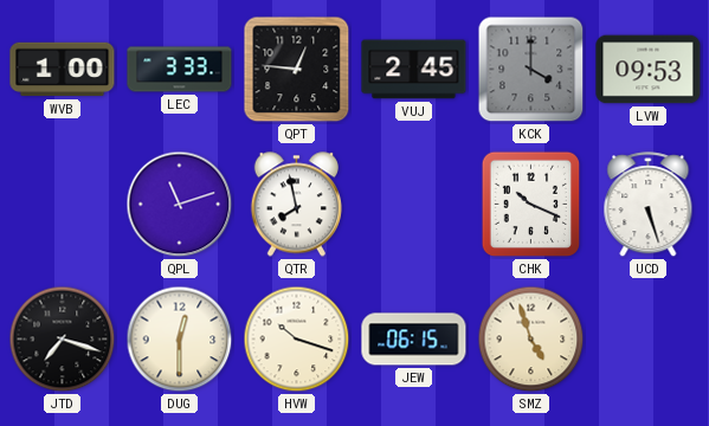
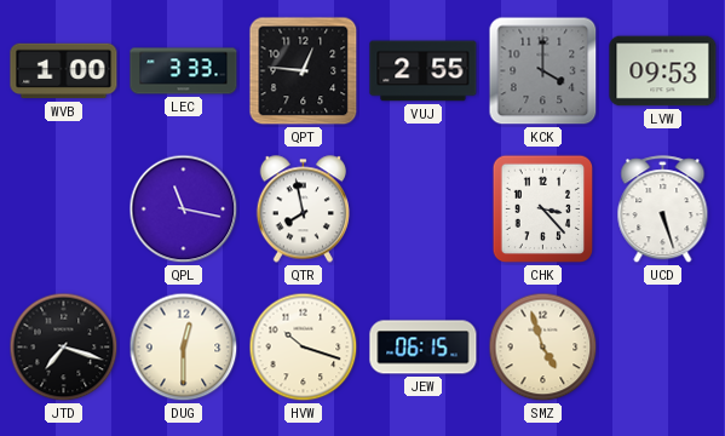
VUJ: 2:45 -> 2:55 (424, 71)
QPL: 11:12 -> 11:17 (184, 210)
CHK: 10:19 -> 3:23 (543, 210)
